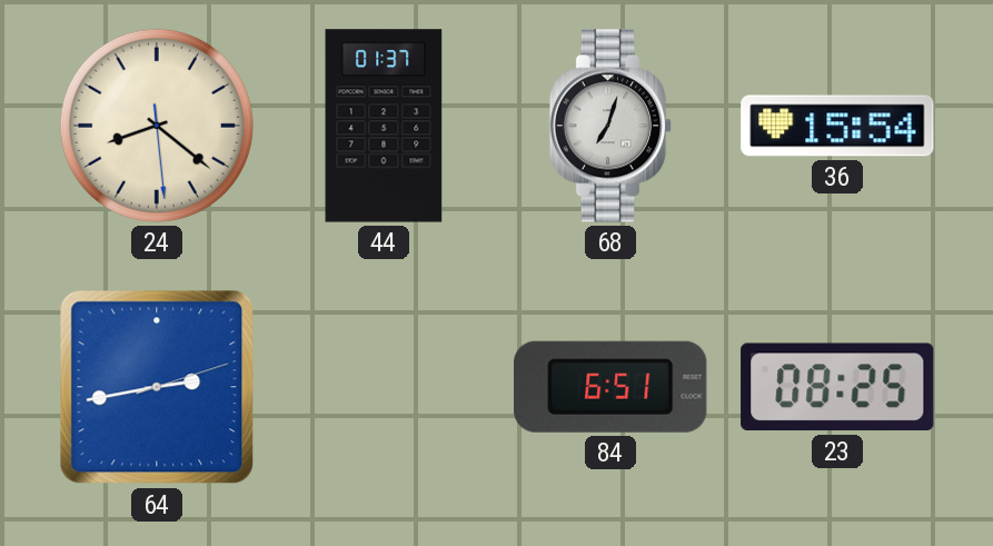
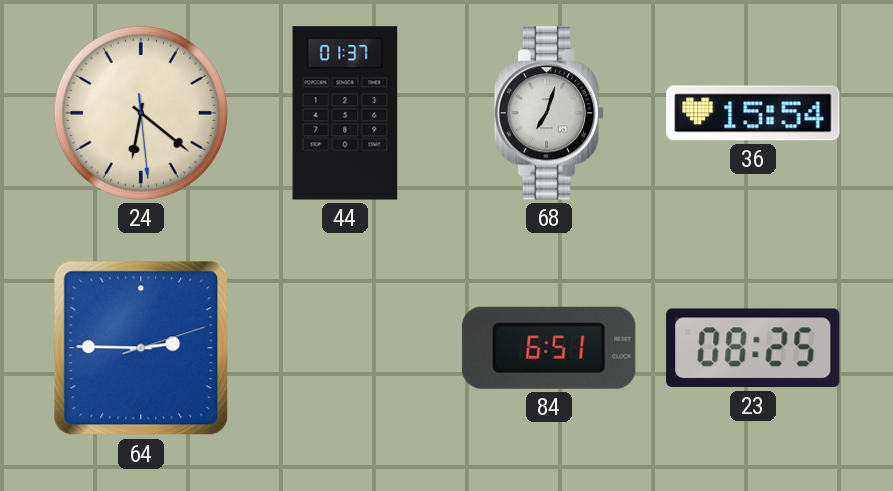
24: 8:21 -> 6:21 (141, 113)
64: 2:43 -> 2:45 (141, 348)
